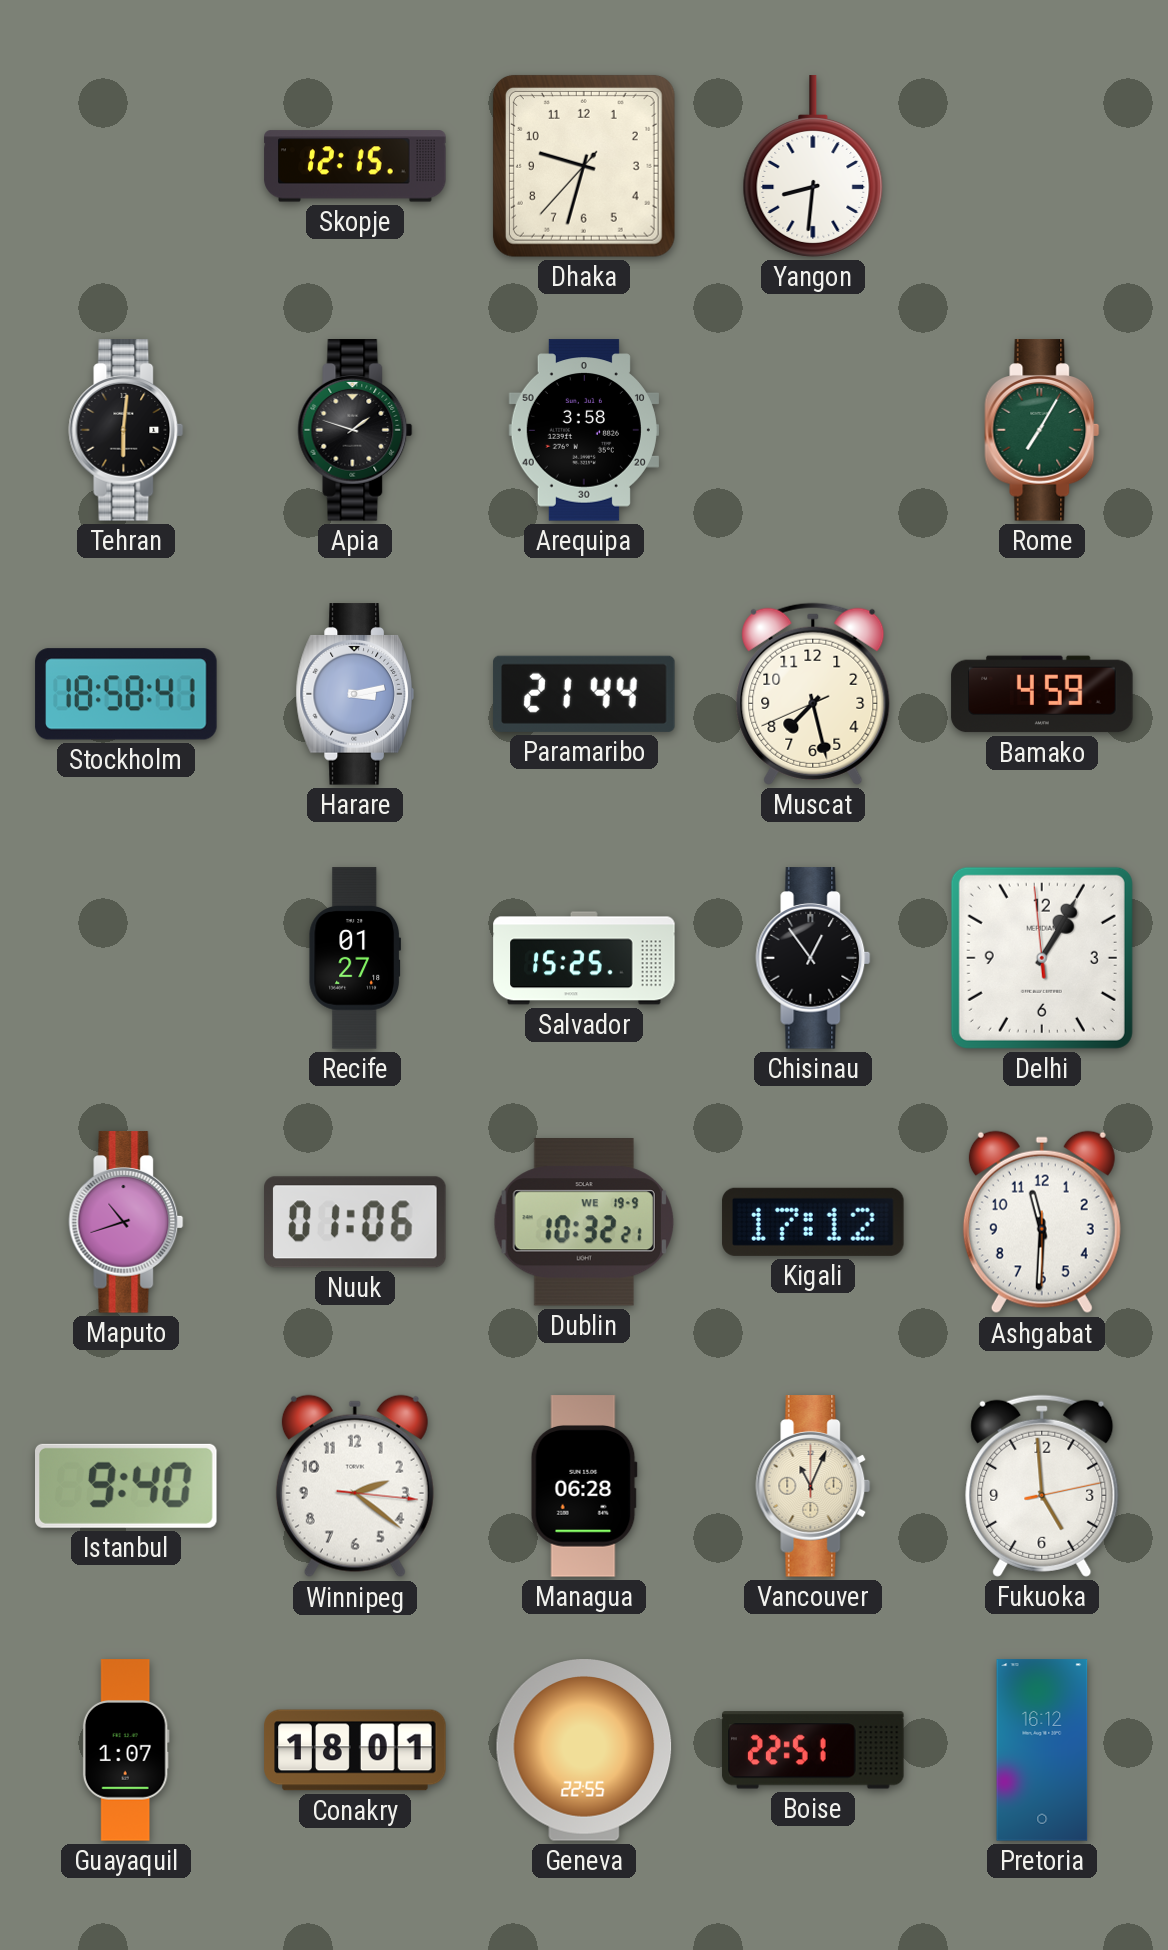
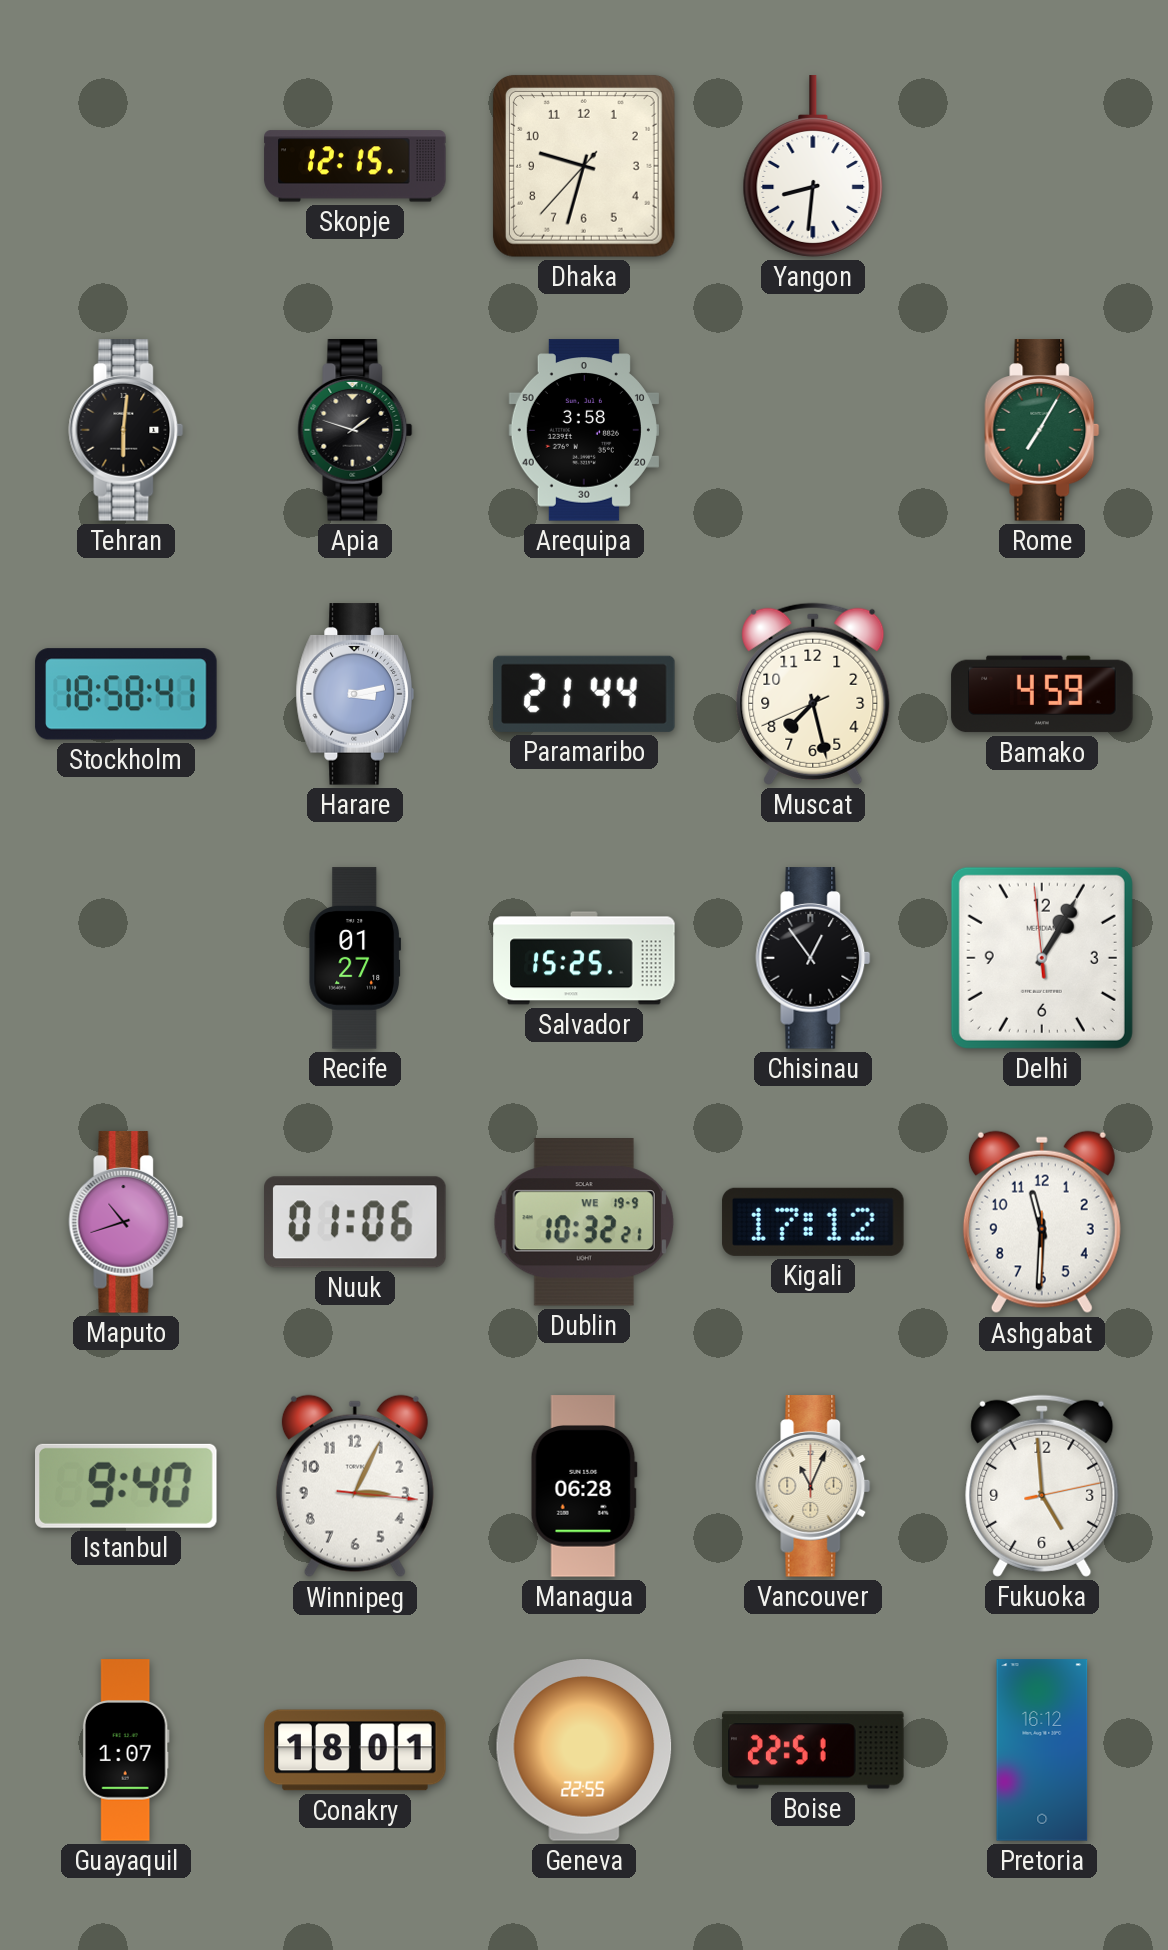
Winnipeg: 2:21 -> 3:04 (355, 1486)
